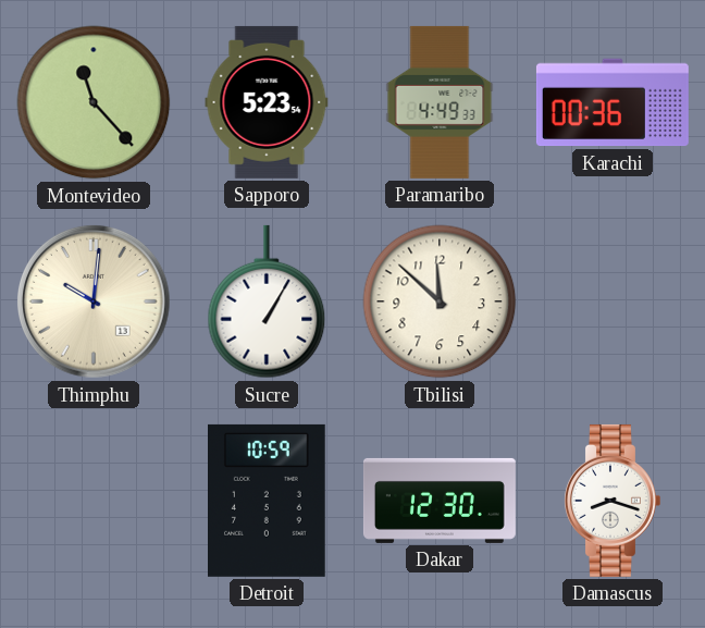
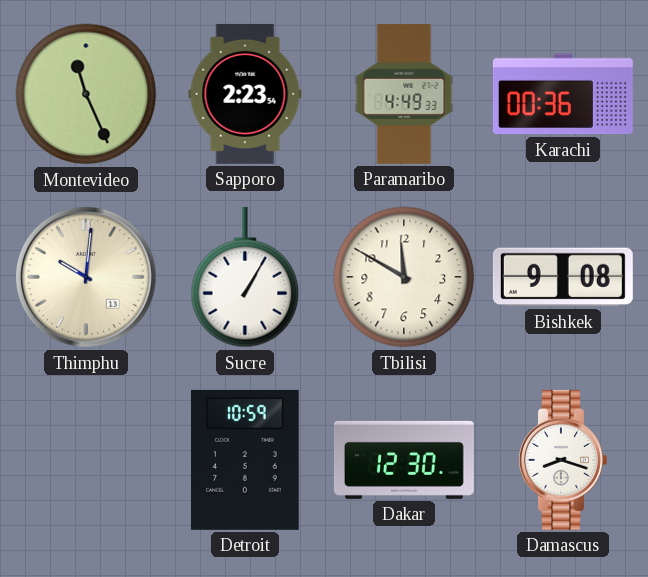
Montevideo: 11:23 -> 11:26 (86, 94)
Sapporo: 5:23 -> 2:23 (245, 94)
Tbilisi: 11:52 -> 11:50 (404, 277)
Bishkek: none -> 9:08 (563, 277)
